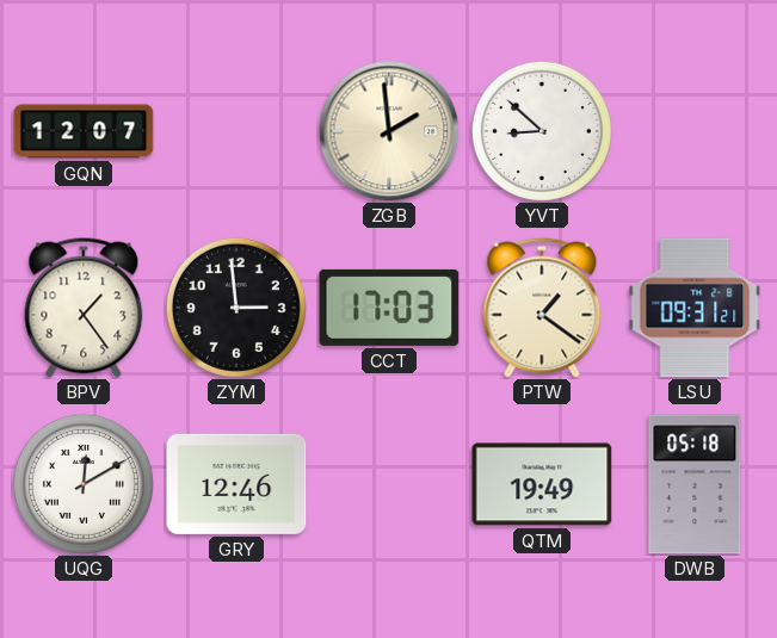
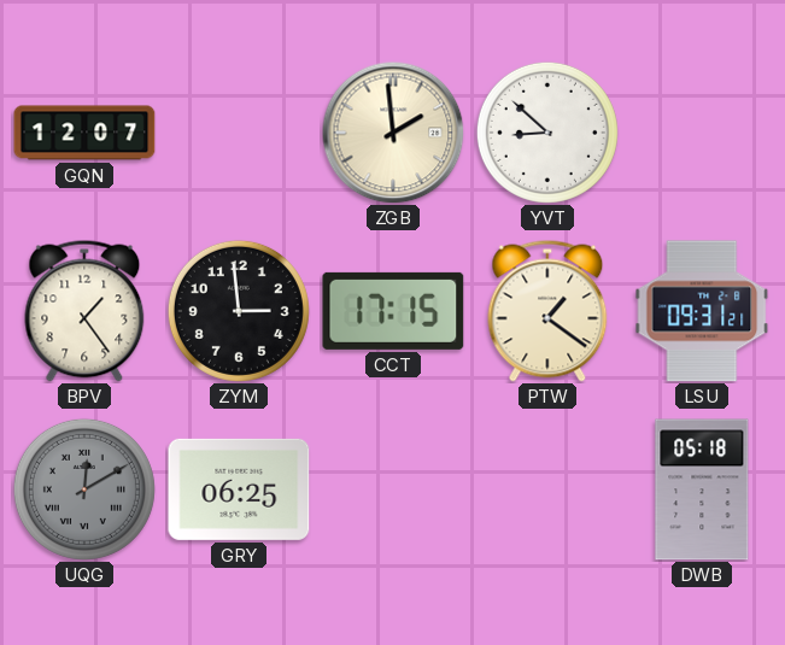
CCT: 17:03 -> 17:15 (393, 311)
UQG dial: white -> grey (84, 489)
GRY: 12:46 -> 06:25 (239, 489)
QTM: 19:49 -> none (542, 484)
